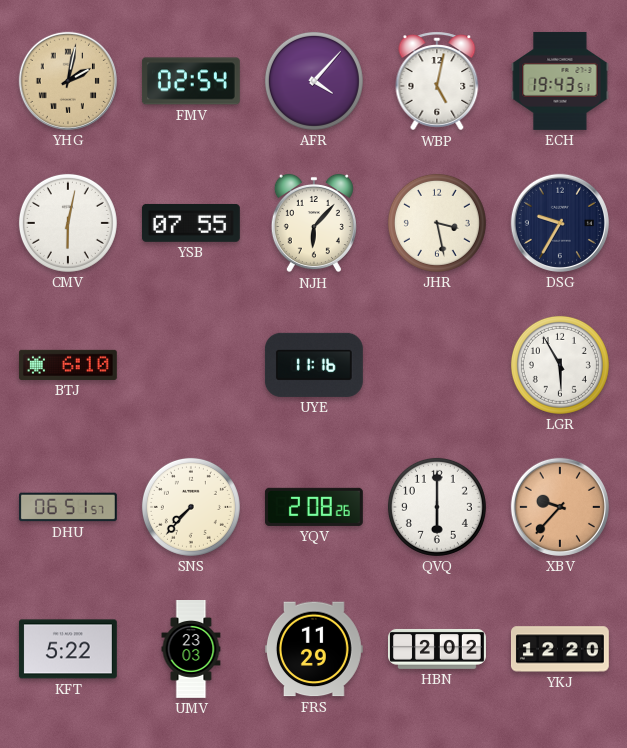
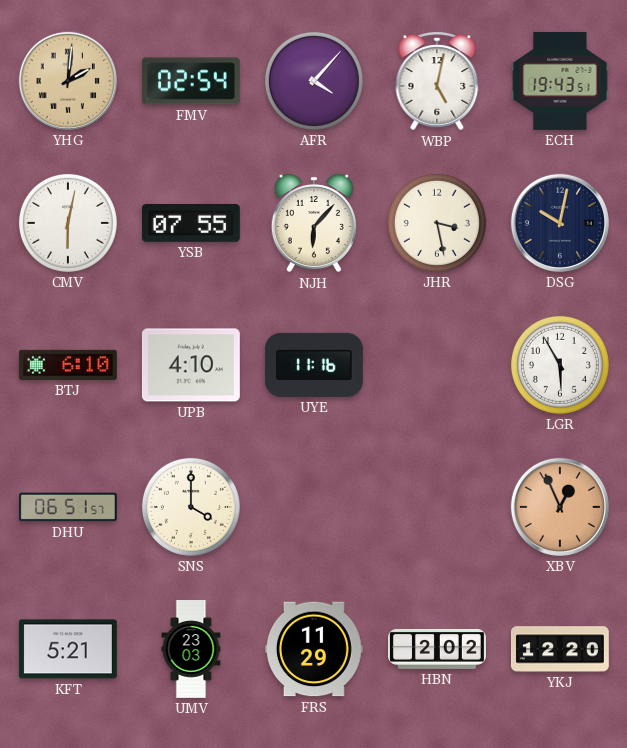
YHG: 2:02 -> 2:01 (68, 81)
DSG: 9:35 -> 10:02 (560, 223)
UPB: none -> 4:10 (191, 365)
SNS: 7:37 -> 4:00 (191, 507)
YQV: 2:08 -> none (314, 507)
QVQ: 6:00 -> none (437, 507)
XBV: 9:37 -> 12:56 (560, 507)
KFT: 5:22 -> 5:21 (68, 649)
